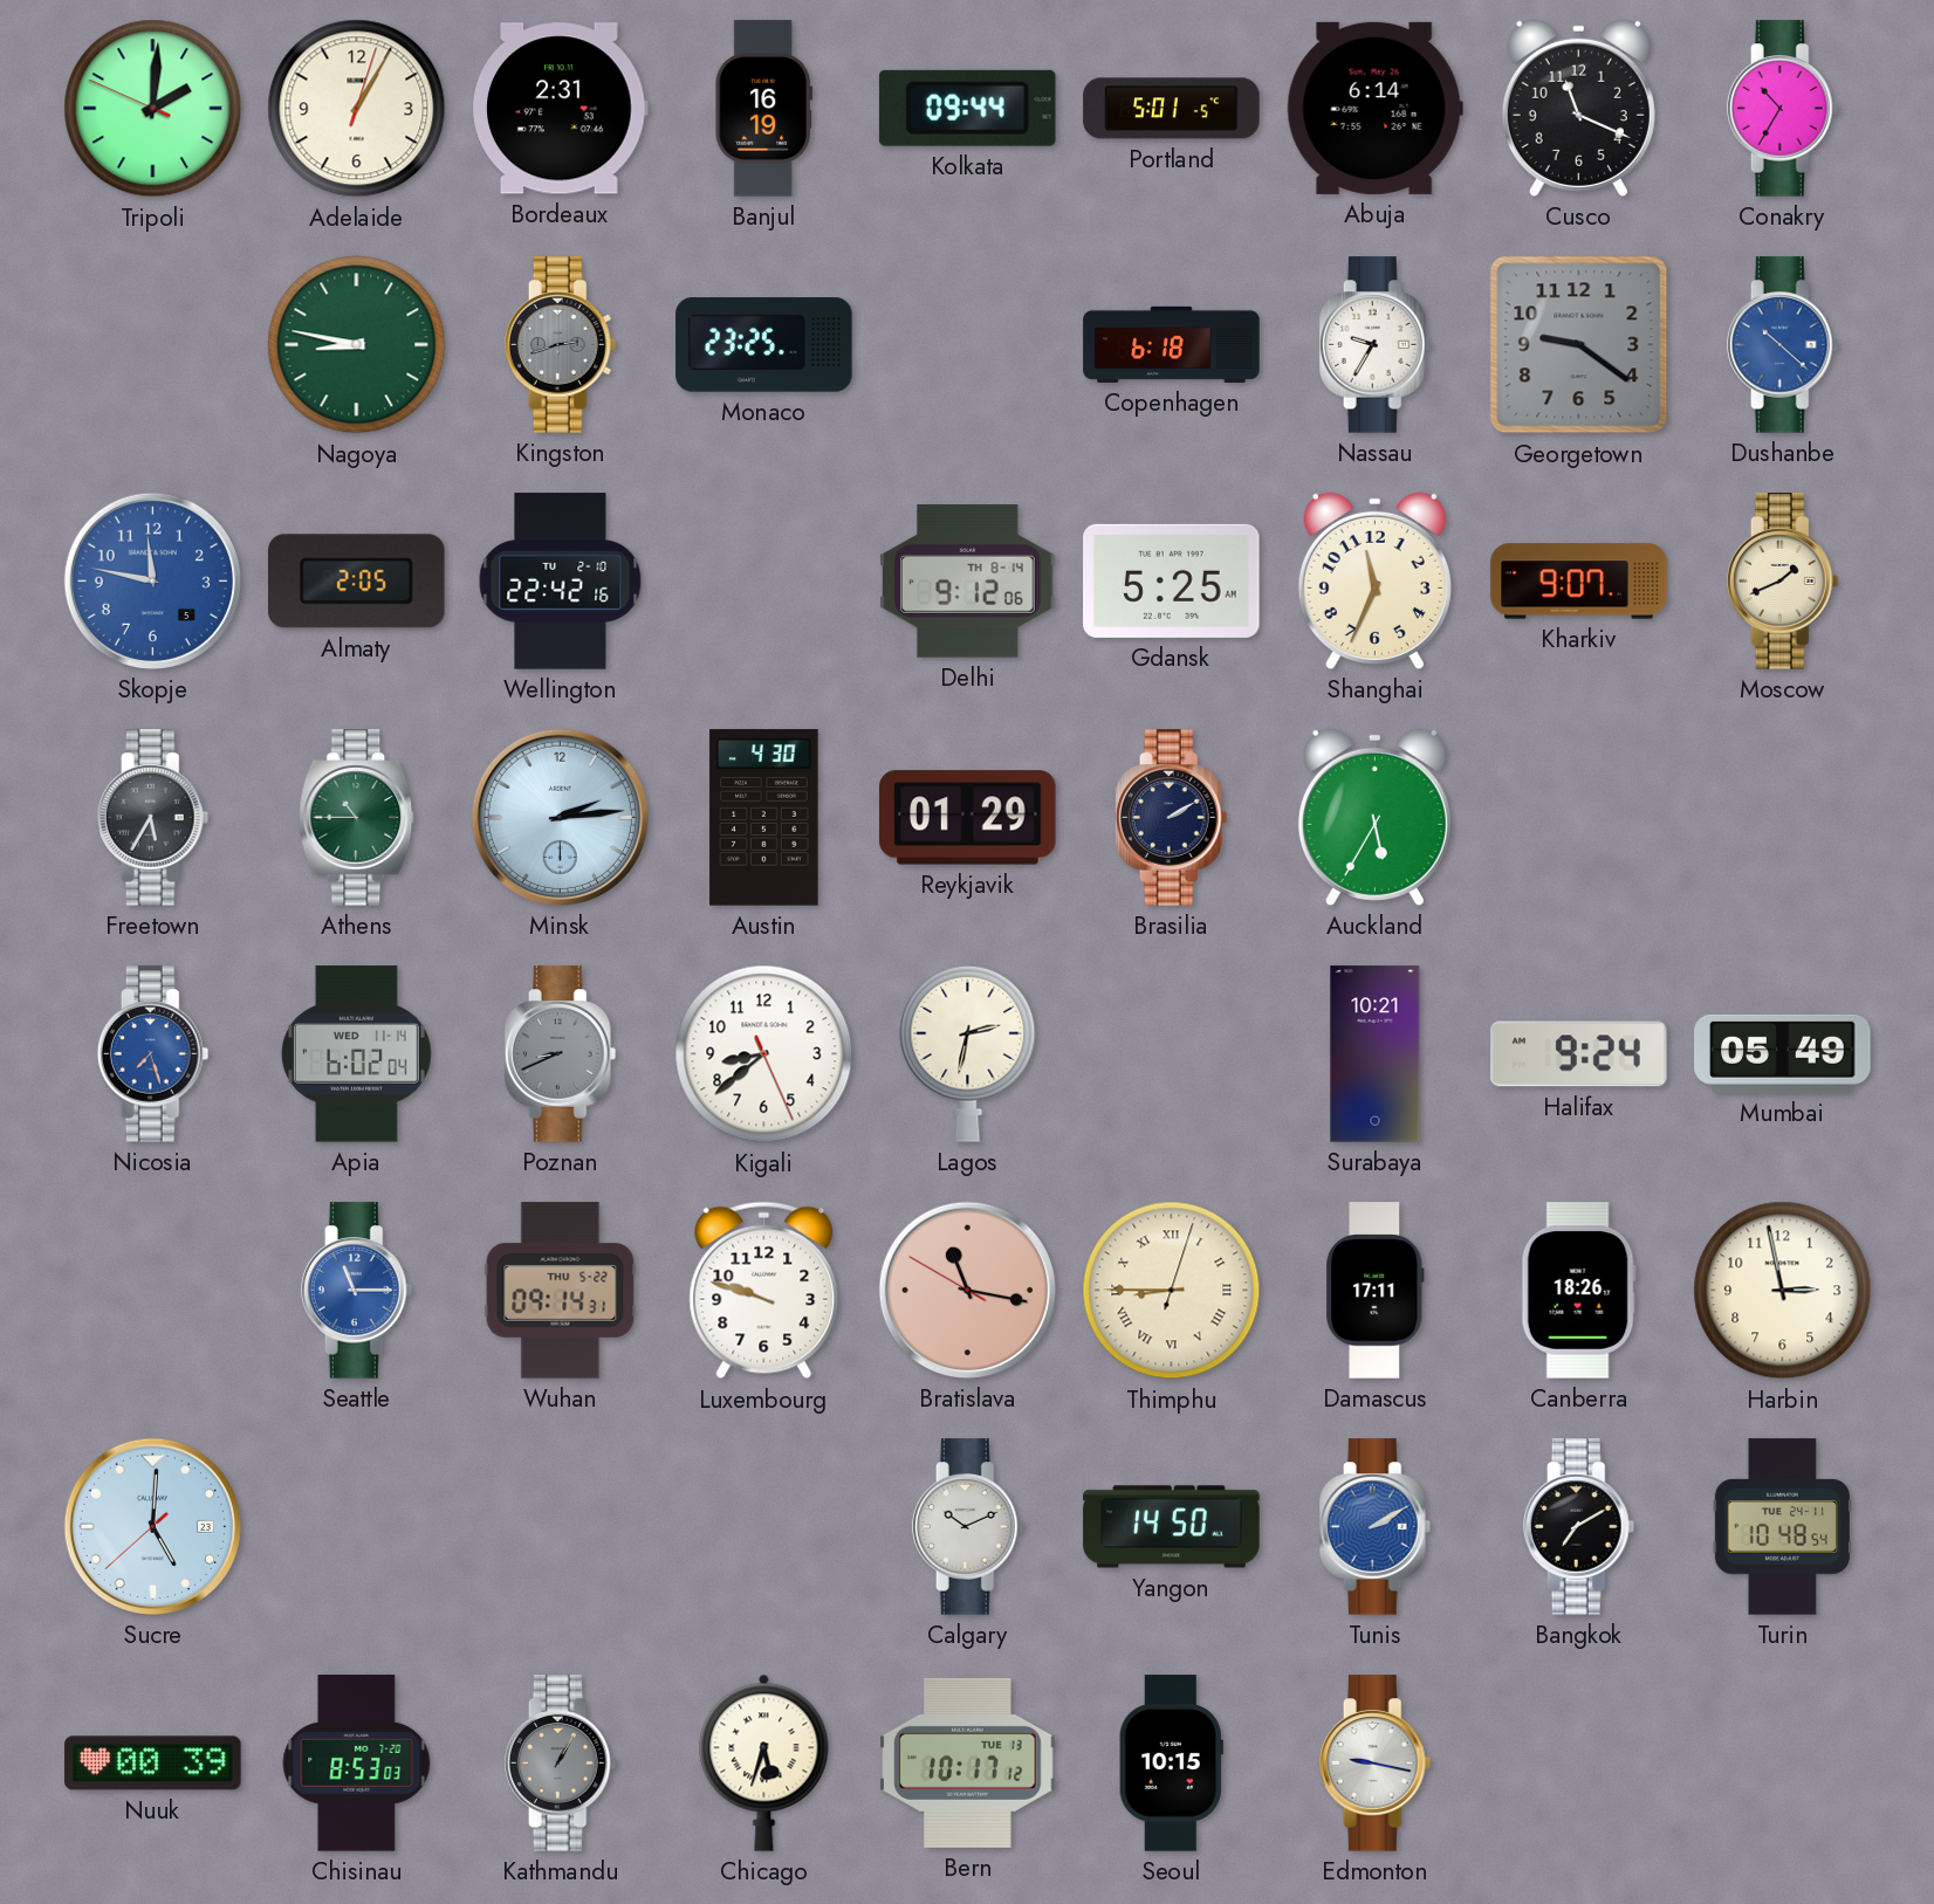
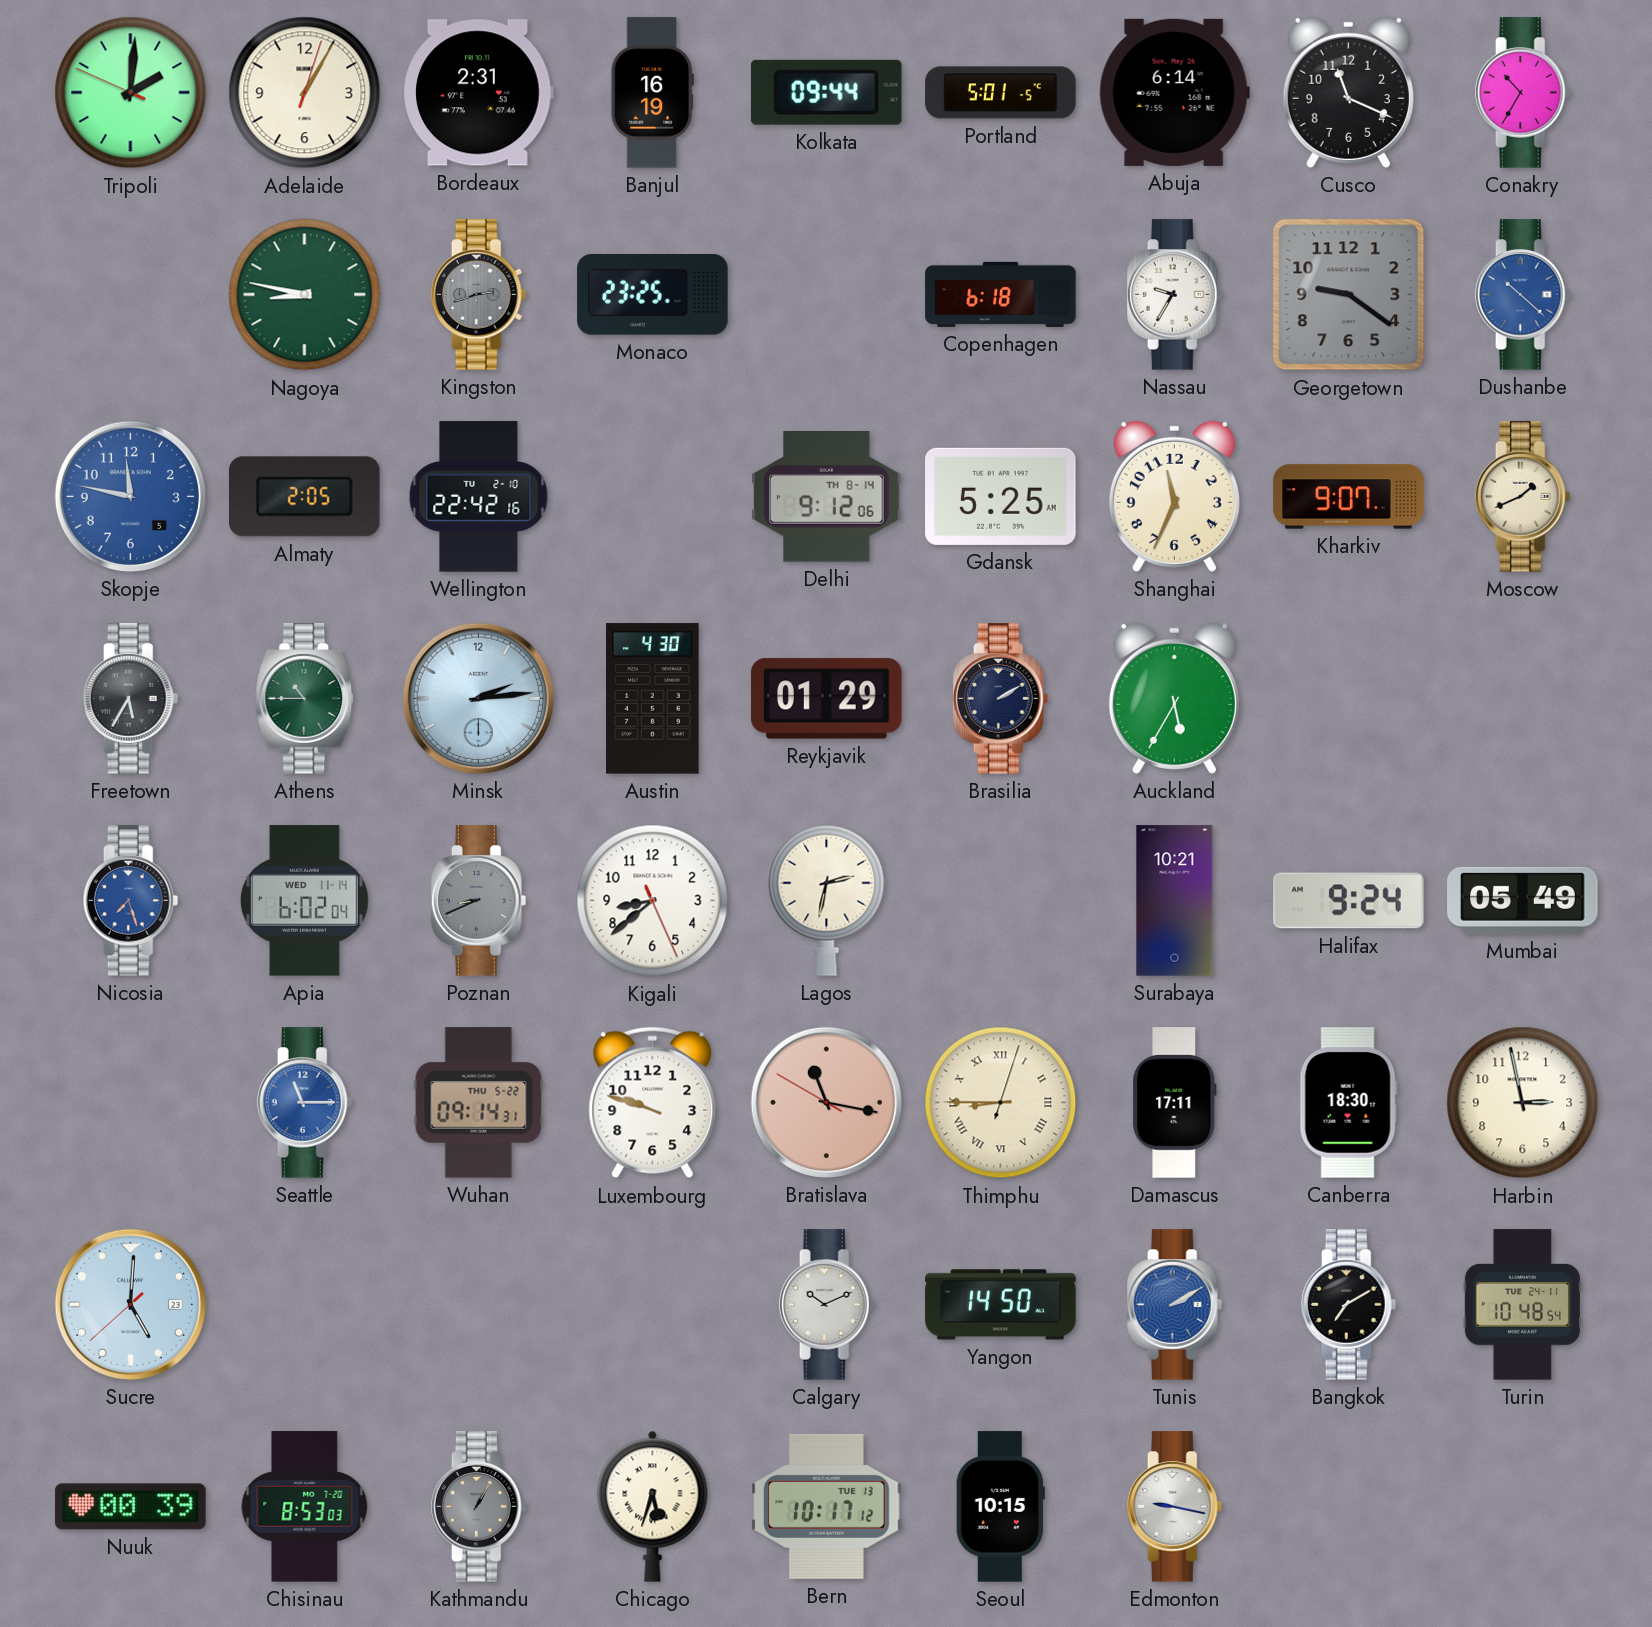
Canberra: 18:26 -> 18:30 (1348, 1103)
